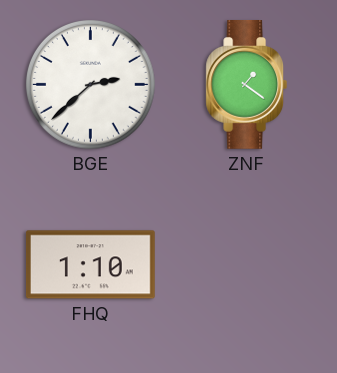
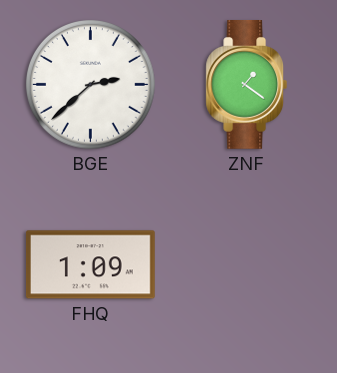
FHQ: 1:10 -> 1:09 (90, 265)
